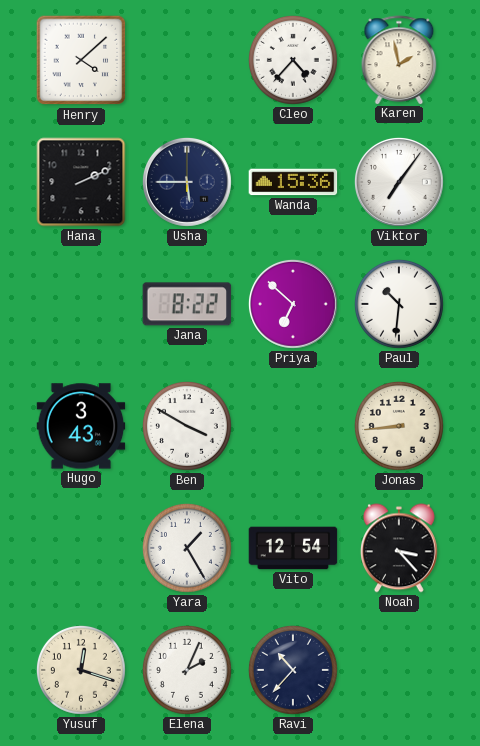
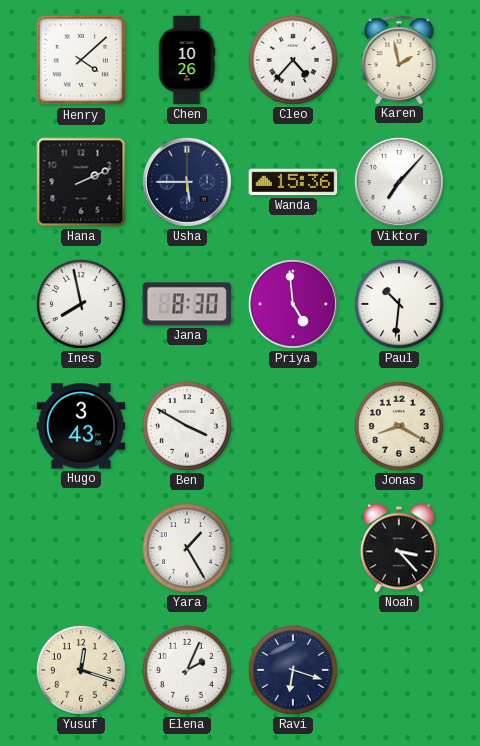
Chen: none -> 10:26 (187, 60)
Viktor: 7:06 -> 7:07 (399, 182)
Ines: none -> 7:58 (81, 304)
Jana: 8:22 -> 8:30 (187, 304)
Priya: 6:52 -> 4:59 (293, 304)
Jonas: 8:44 -> 8:20 (399, 426)
Vito: 12:54 -> none (293, 548)
Ravi: 10:37 -> 6:18 (293, 670)
